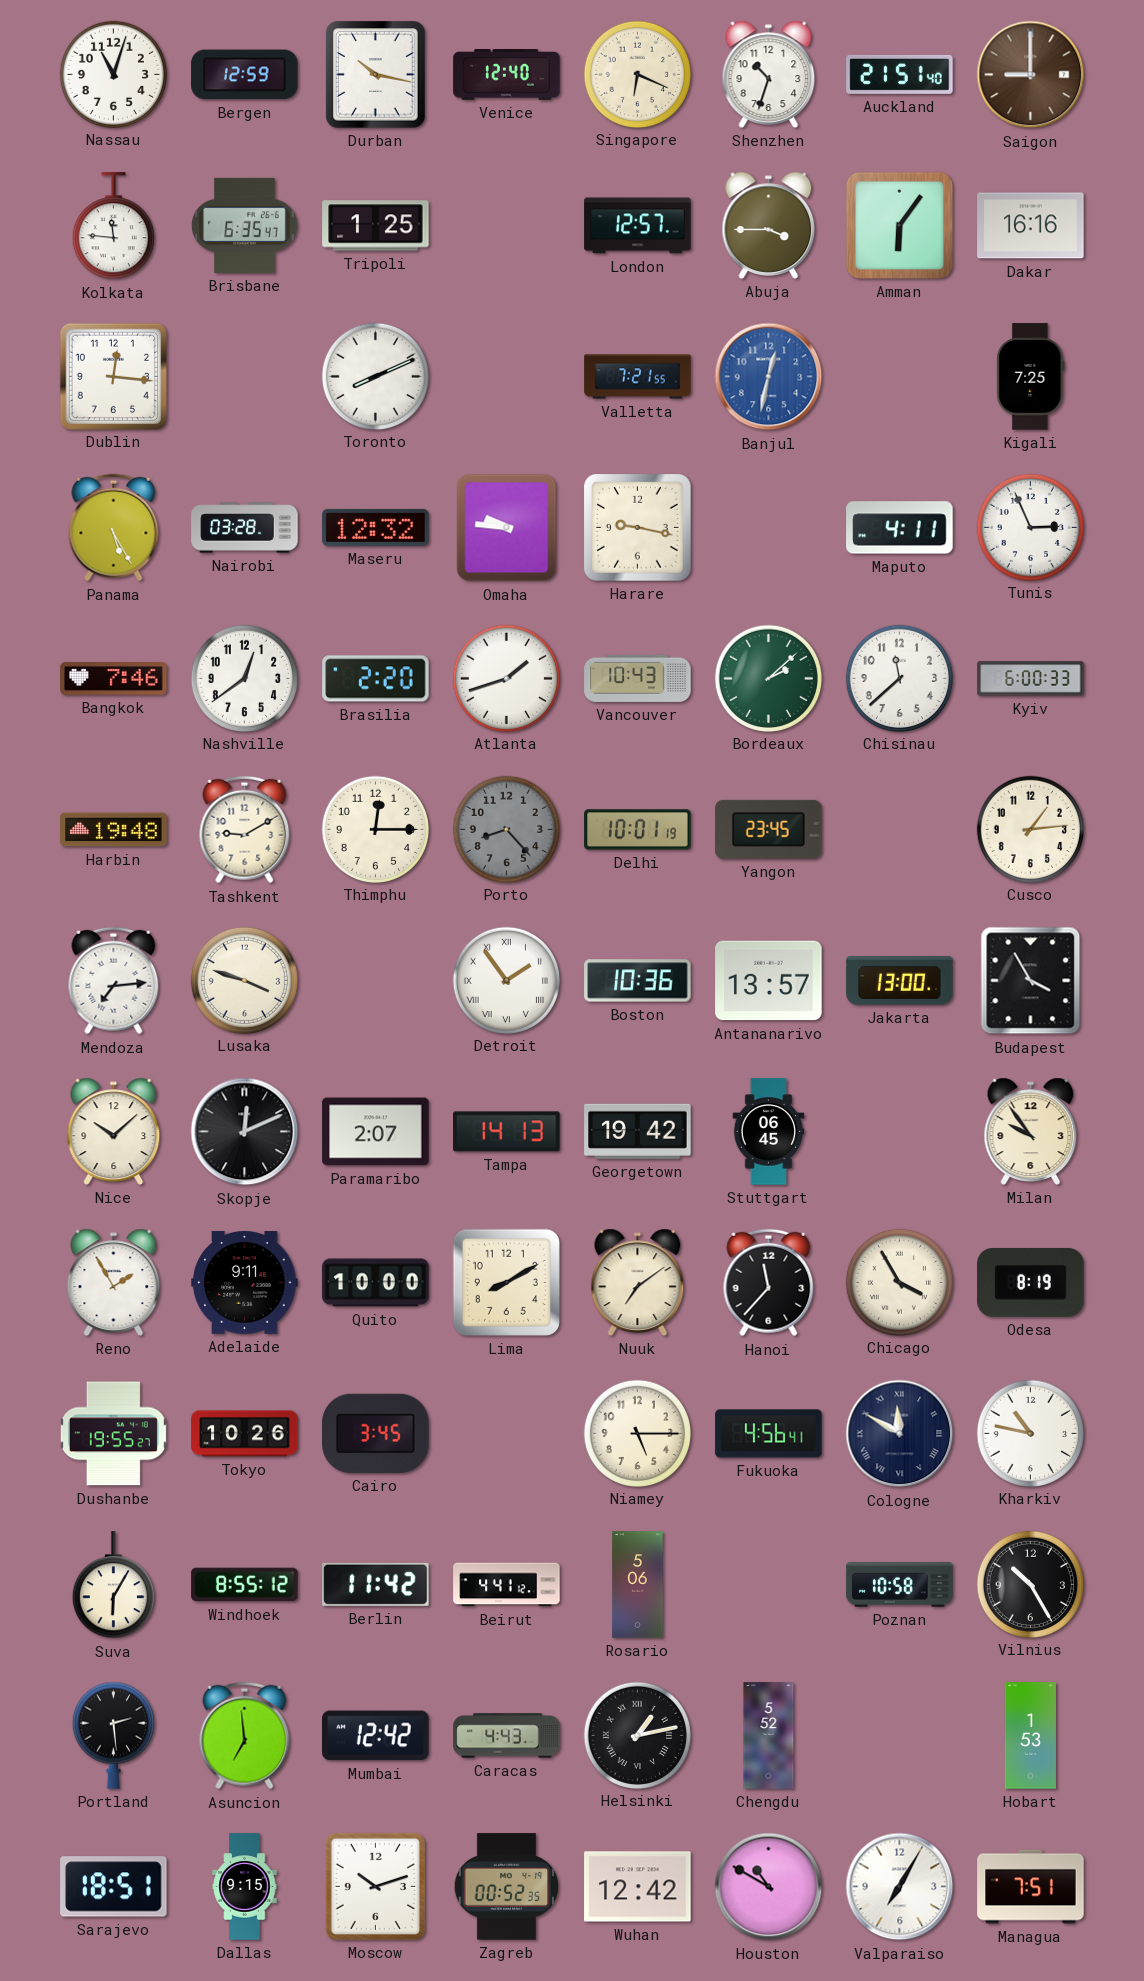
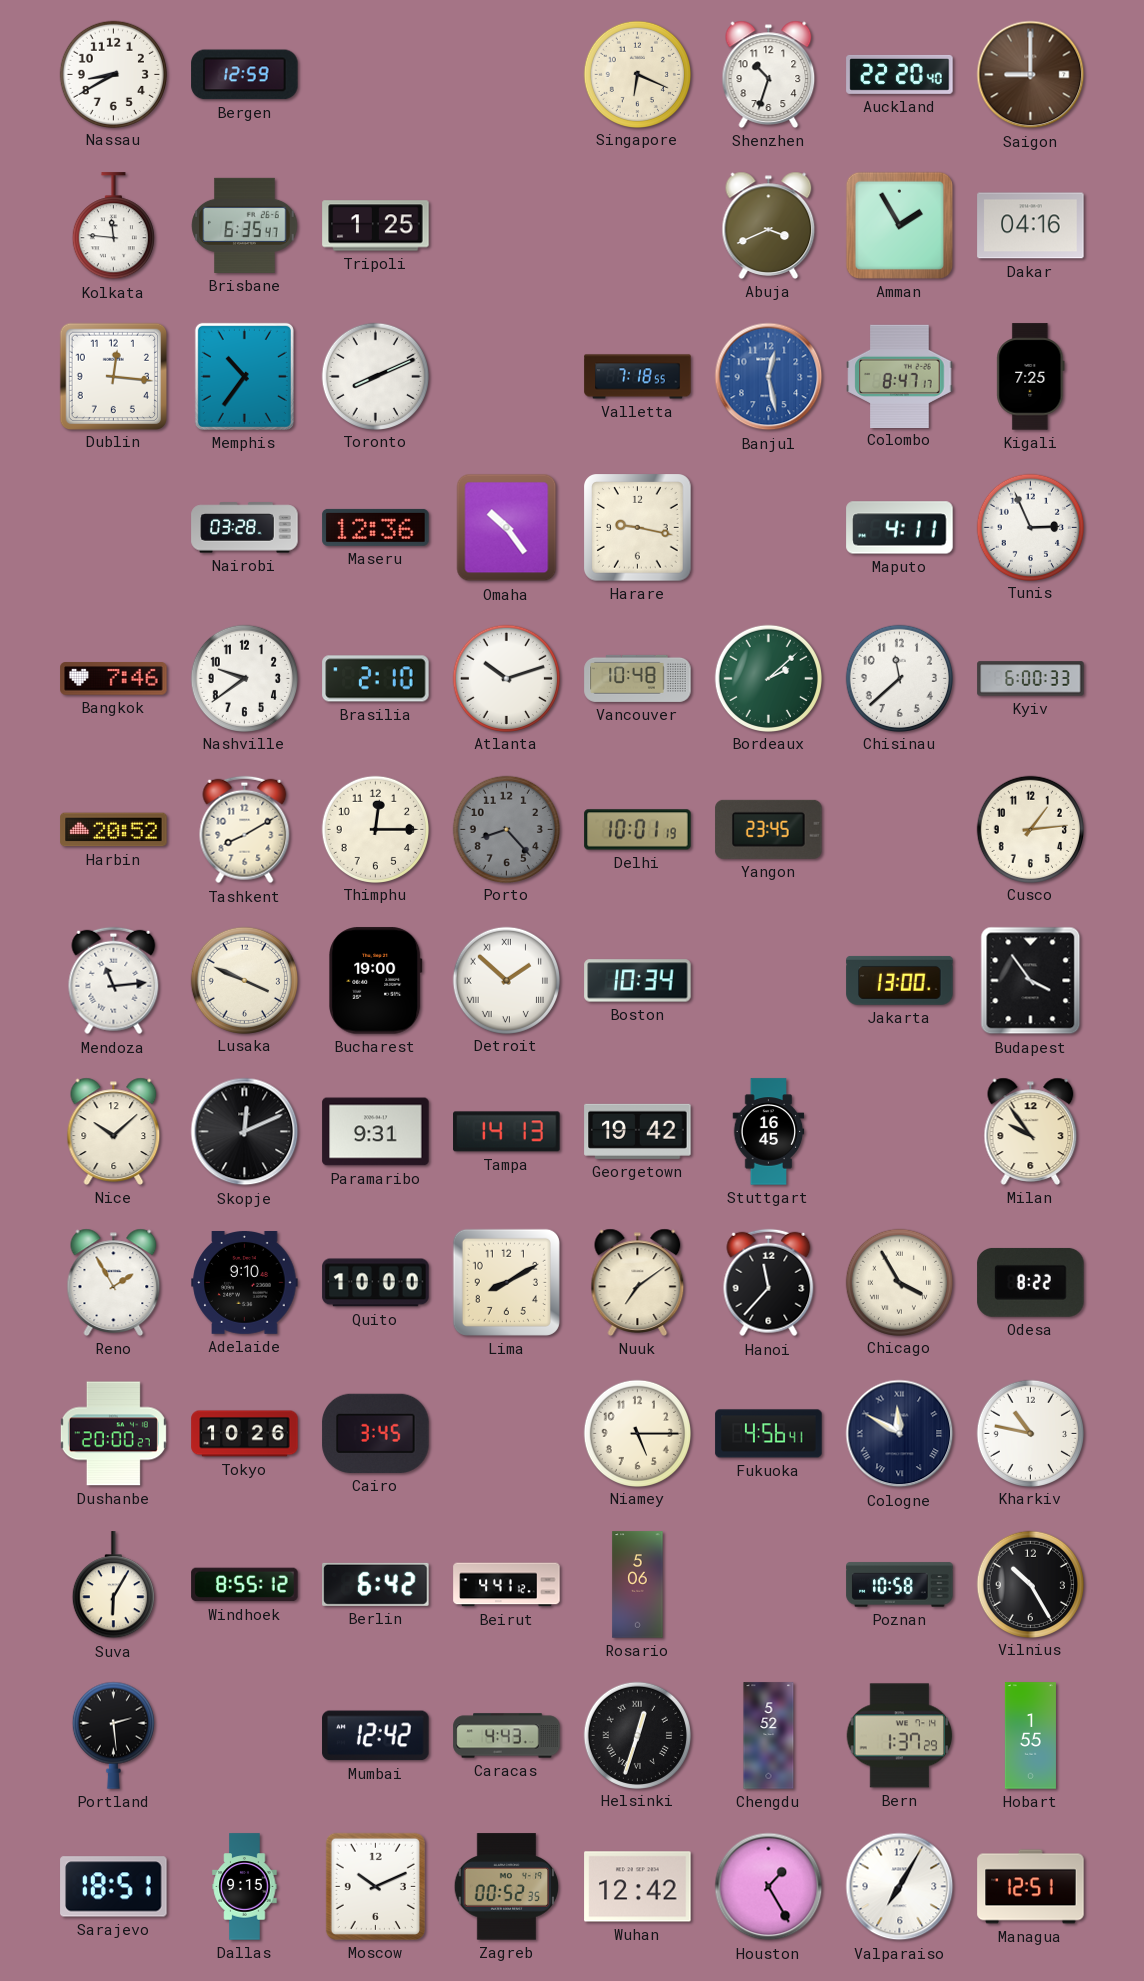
Nassau: 11:03 -> 8:40 (113, 74)
Durban: 10:17 -> none (376, 75)
Venice: 12:40 -> none (507, 75)
Auckland: 21:51 -> 22:20 (900, 74)
London: 12:57 -> none (638, 226)
Abuja: 3:45 -> 3:41 (769, 225)
Amman: 6:06 -> 1:55 (899, 225)
Dakar: 16:16 -> 04:16 (1031, 226)
Memphis: none -> 10:36 (244, 376)
Valletta: 7:21 -> 7:18 (638, 377)
Banjul: 12:32 -> 12:28 (769, 377)
Colombo: none -> 8:47 (900, 376)
Panama: 5:25 -> none (114, 528)
Maseru: 12:32 -> 12:36 (376, 527)
Omaha: 9:46 -> 10:24 (507, 528)
Nashville: 12:39 -> 9:39 (244, 678)
Brasilia: 2:20 -> 2:10 (376, 679)
Atlanta: 1:42 -> 10:12 (506, 678)
Vancouver: 10:43 -> 10:48 (638, 678)
Harbin: 19:48 -> 20:52 (114, 830)
Tashkent: 9:10 -> 8:10 (245, 830)
Mendoza: 7:14 -> 11:14 (114, 981)
Lusaka: 3:48 -> 3:49 (244, 980)
Bucharest: none -> 19:00 (376, 981)
Detroit: 1:54 -> 1:52 (506, 980)
Boston: 10:36 -> 10:34 (638, 981)
Antananarivo: 13:57 -> none (769, 981)
Budapest: 3:55 -> 3:54 (1031, 981)
Paramaribo: 2:07 -> 9:31 (376, 1132)
Stuttgart: 06:45 -> 16:45 (769, 1132)
Adelaide: 9:11 -> 9:10 (245, 1283)
Odesa: 8:19 -> 8:22 (1031, 1282)
Dushanbe: 19:55 -> 20:00 (113, 1434)
Berlin: 11:42 -> 6:42 (376, 1584)
Asuncion: 6:59 -> none (245, 1736)
Helsinki: 1:13 -> 12:33 (637, 1735)
Bern: none -> 1:37 (900, 1736)
Hobart: 1:53 -> 1:55 (1030, 1736)
Moscow: 10:12 -> 10:11 (375, 1886)
Houston: 10:50 -> 1:25 (769, 1887)
Managua: 7:51 -> 12:51 (1031, 1887)
